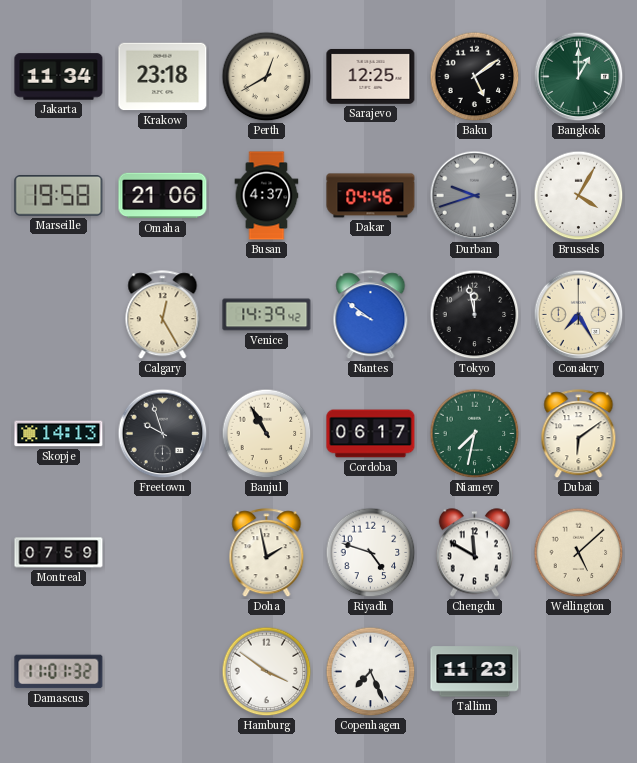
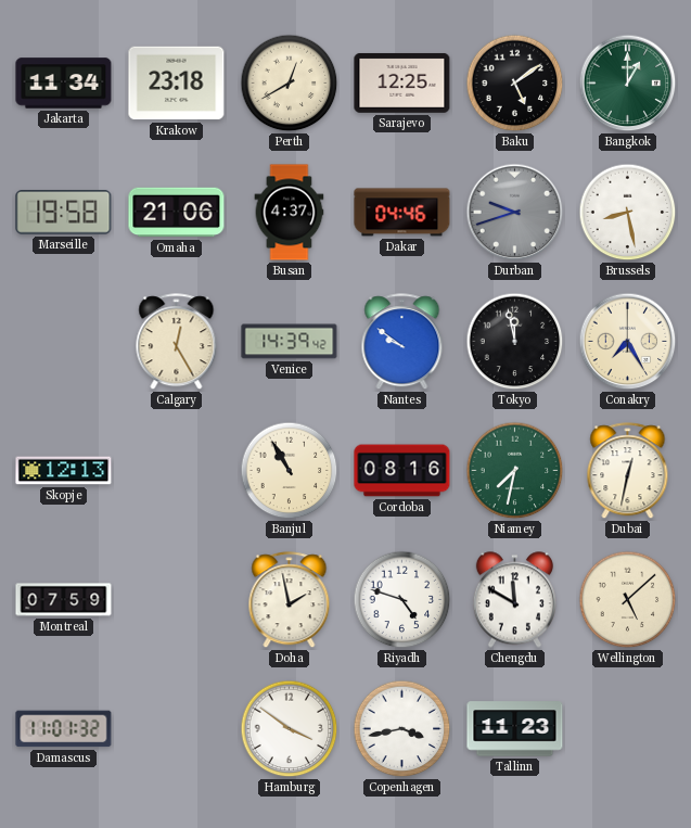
Brussels: 4:05 -> 8:28 (628, 213)
Skopje: 14:13 -> 12:13 (64, 471)
Freetown: 9:57 -> none (163, 434)
Cordoba: 06:17 -> 08:16 (402, 471)
Dubai: 6:09 -> 12:32 (628, 471)
Copenhagen: 7:26 -> 3:43 (402, 729)
